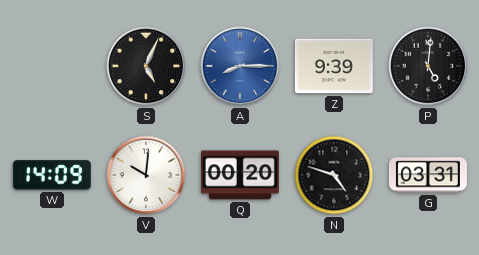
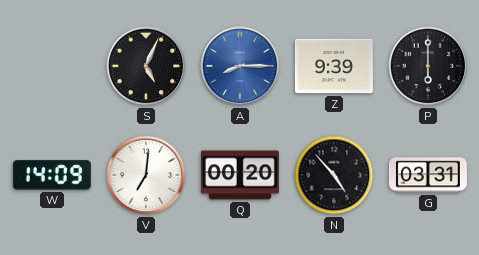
P: 5:01 -> 6:00 (428, 66)
V: 10:01 -> 7:01 (146, 175)
N: 4:48 -> 4:53 (334, 175)
